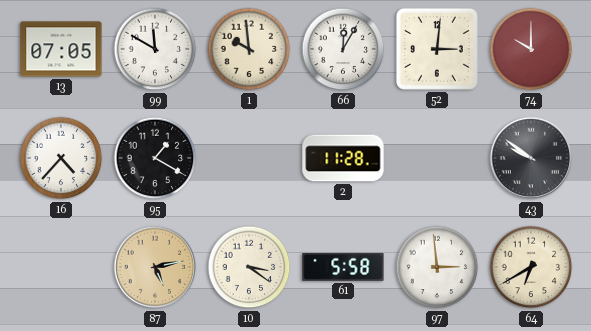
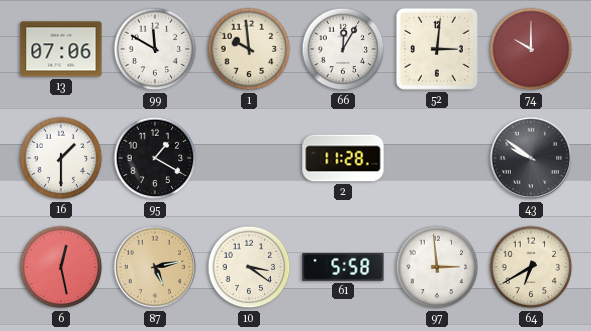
13: 07:05 -> 07:06 (61, 49)
16: 4:37 -> 1:30 (61, 158)
6: none -> 12:28 (61, 267)
